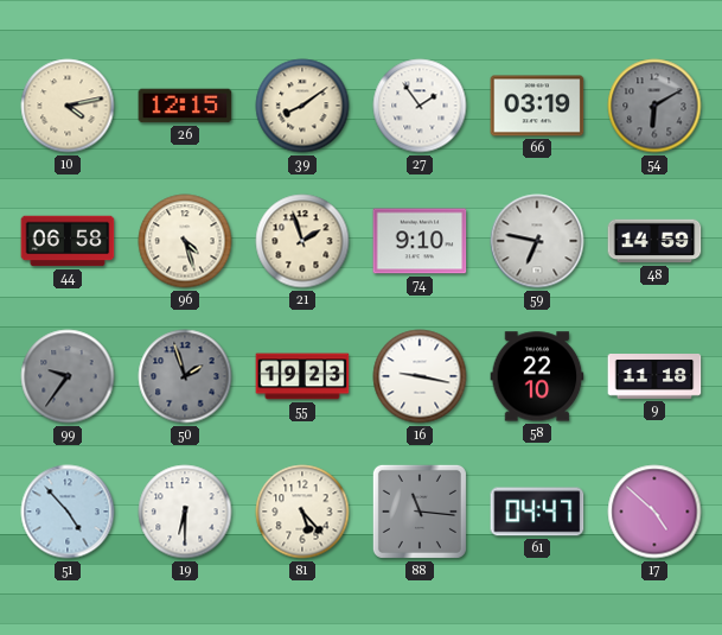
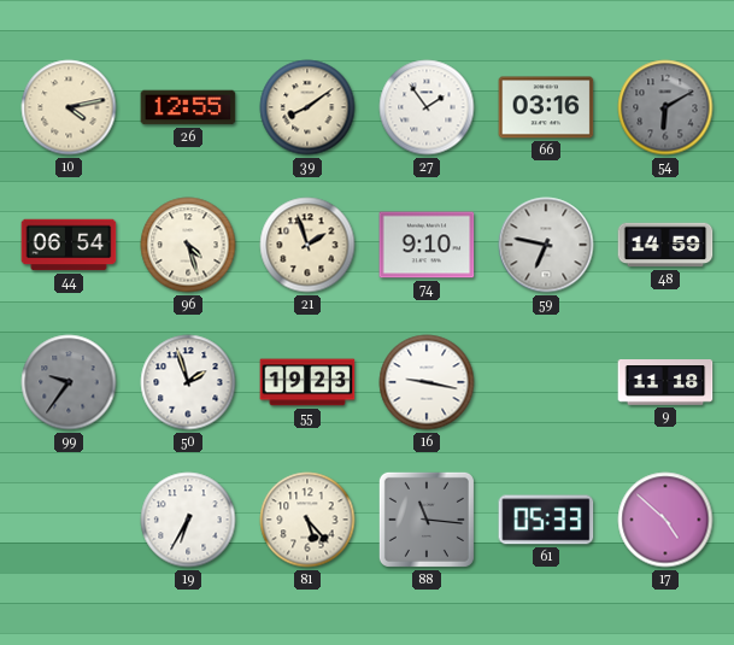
26: 12:15 -> 12:55 (188, 107)
66: 03:19 -> 03:16 (546, 107)
44: 06:58 -> 06:54 (69, 245)
50 dial: grey -> white (188, 382)
58: 22:10 -> none (537, 376)
51: 4:53 -> none (68, 512)
19: 6:30 -> 6:35 (188, 520)
61: 04:47 -> 05:33 (546, 520)
